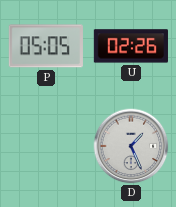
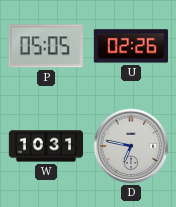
W: none -> 10:31 (45, 146)
D: 1:26 -> 6:47 (131, 146)
